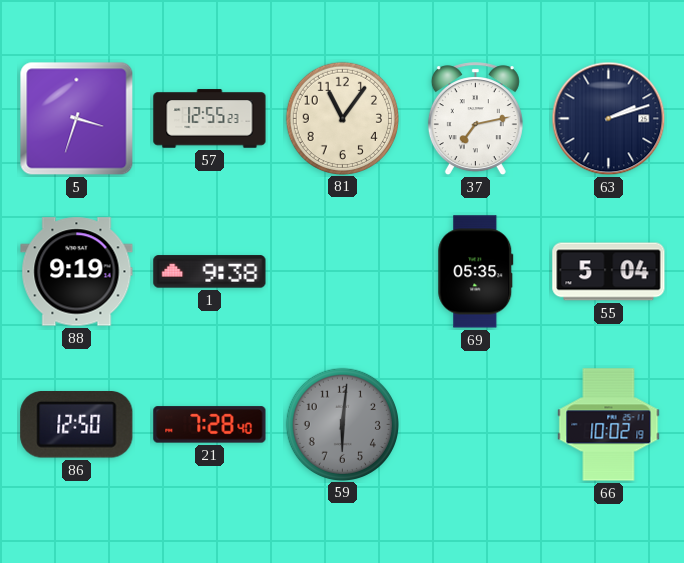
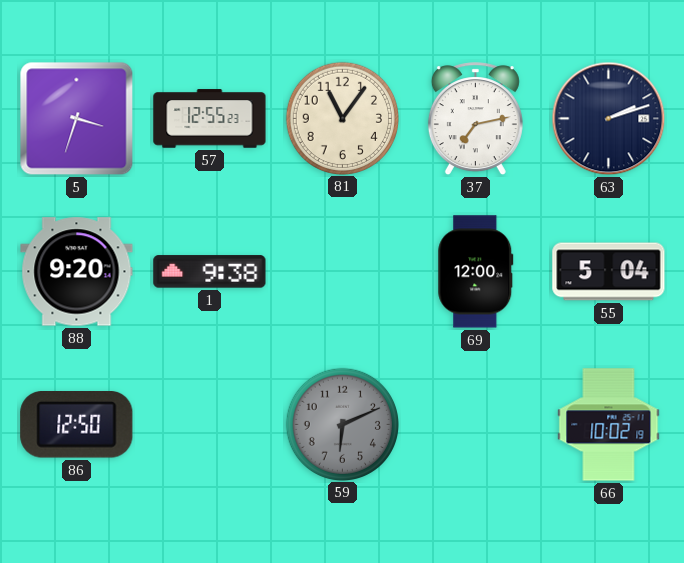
88: 9:19 -> 9:20 (77, 272)
69: 05:35 -> 12:00 (476, 272)
21: 7:28 -> none (210, 425)
59: 6:01 -> 6:11 (342, 424)
